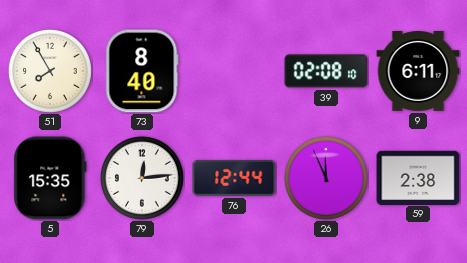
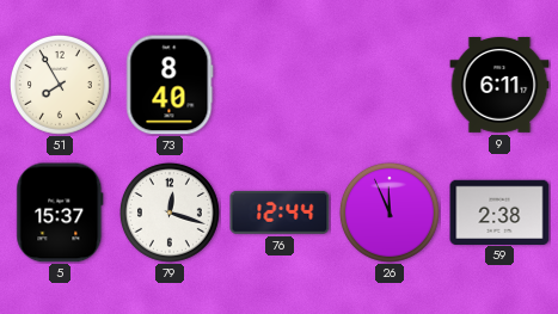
39: 02:08 -> none (326, 71)
5: 15:35 -> 15:37 (60, 213)
79: 12:14 -> 12:18 (170, 213)
